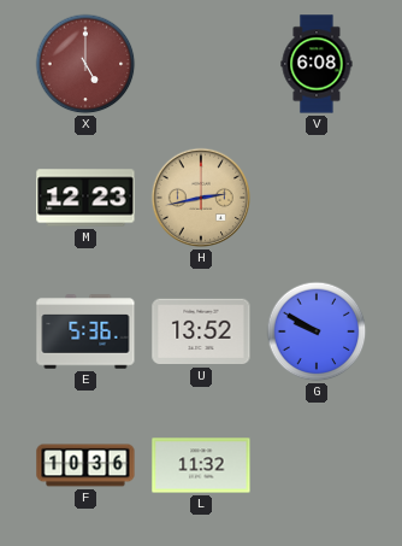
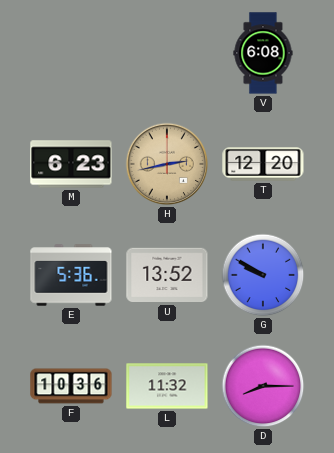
X: 5:00 -> none (85, 64)
M: 12:23 -> 6:23 (71, 164)
T: none -> 12:20 (263, 164)
D: none -> 8:15 (263, 386)
